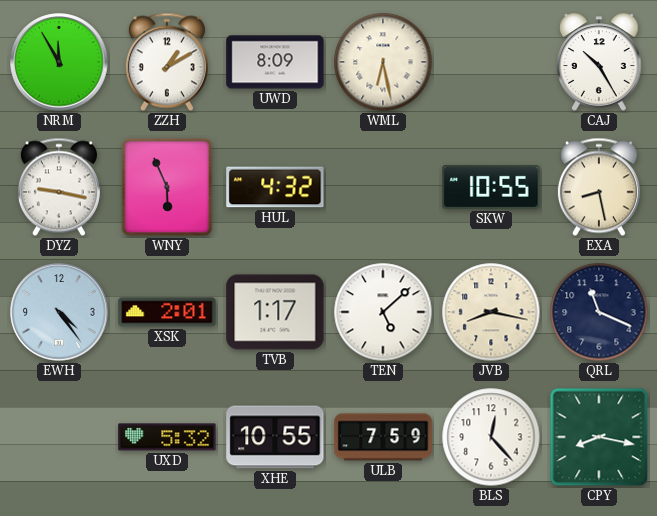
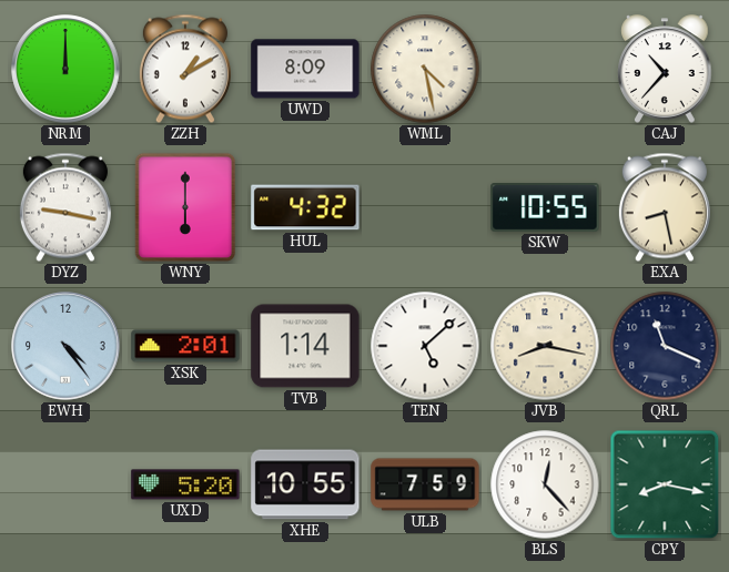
NRM: 11:55 -> 12:00 (65, 69)
WML: 6:28 -> 4:28 (425, 69)
CAJ: 10:25 -> 10:37 (665, 69)
WNY: 5:56 -> 6:00 (185, 207)
TVB: 1:17 -> 1:14 (305, 346)
UXD: 5:32 -> 5:20 (185, 484)
